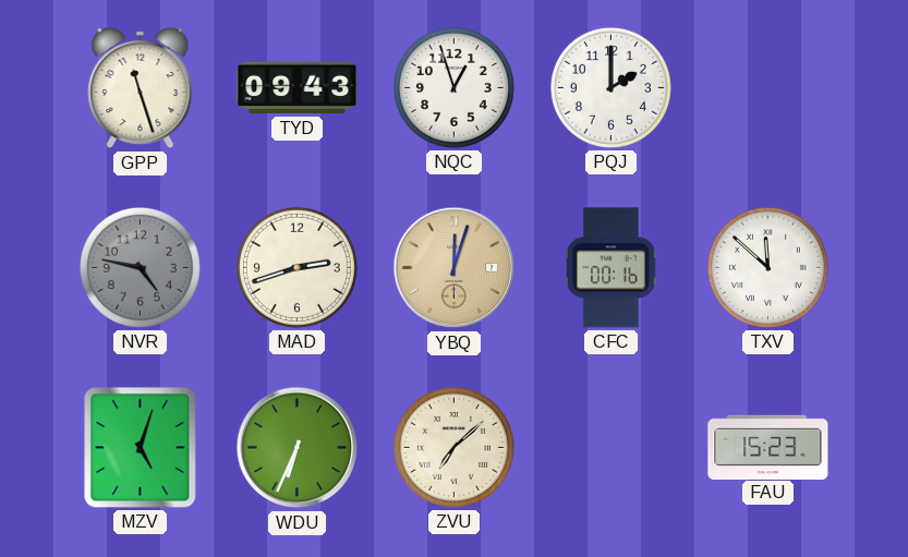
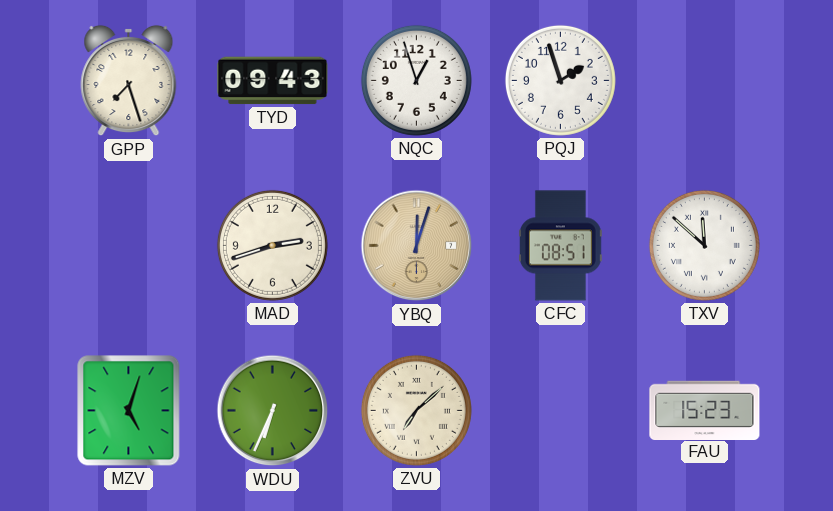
GPP: 11:27 -> 7:27 (129, 81)
PQJ: 2:00 -> 1:57 (560, 80)
NVR: 4:47 -> none (140, 267)
CFC: 00:16 -> 08:51 (560, 246)
